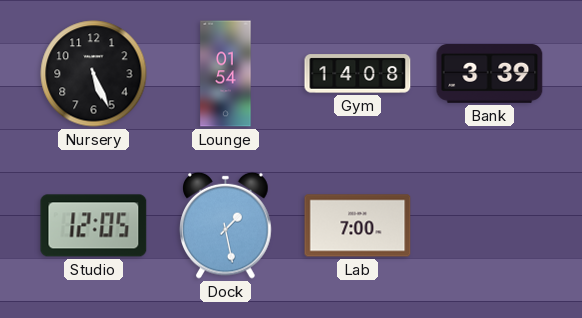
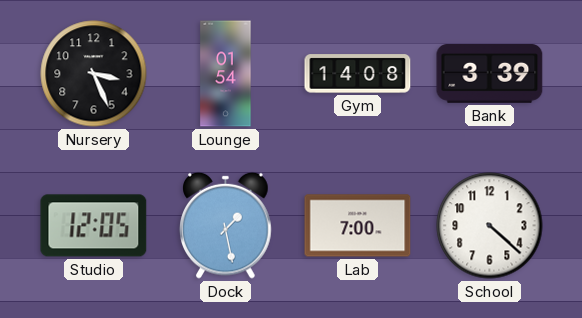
Nursery: 5:26 -> 3:26 (94, 74)
School: none -> 4:22 (490, 226)
